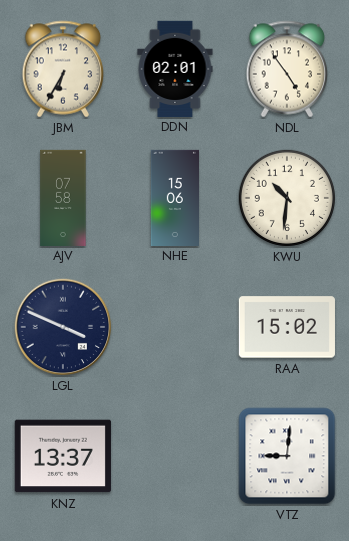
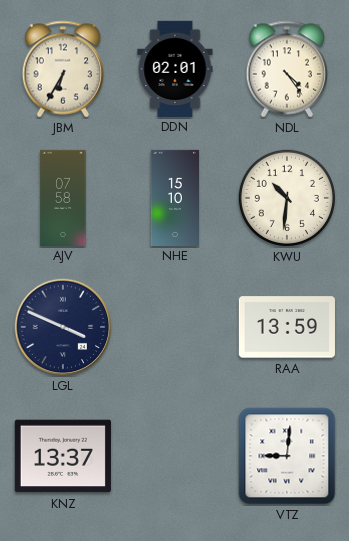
NDL: 4:54 -> 4:24 (287, 69)
NHE: 15:06 -> 15:10 (174, 197)
RAA: 15:02 -> 13:59 (287, 327)
